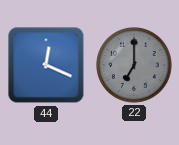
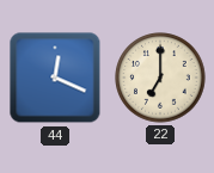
22 dial: grey -> cream (160, 78)
